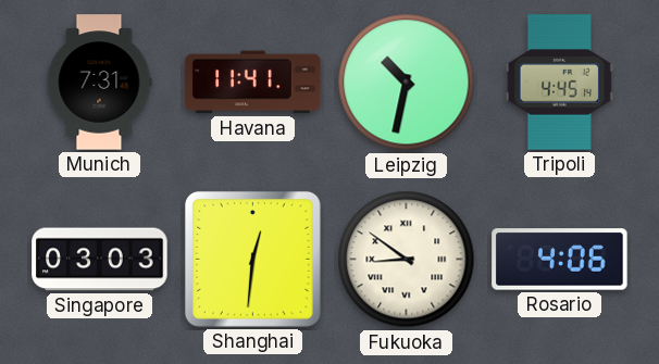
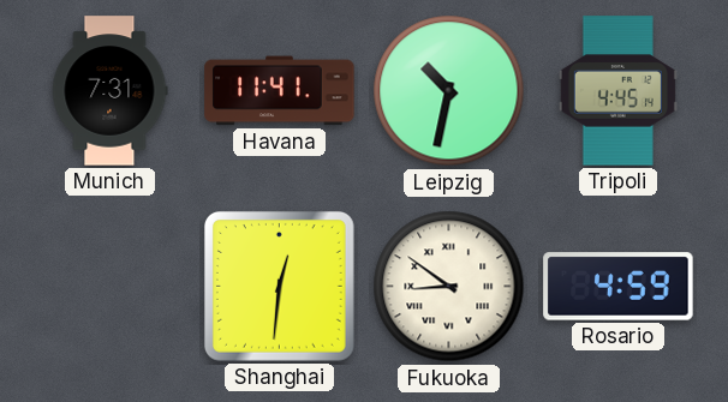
Singapore: 03:03 -> none (100, 260)
Rosario: 4:06 -> 4:59 (619, 287)
